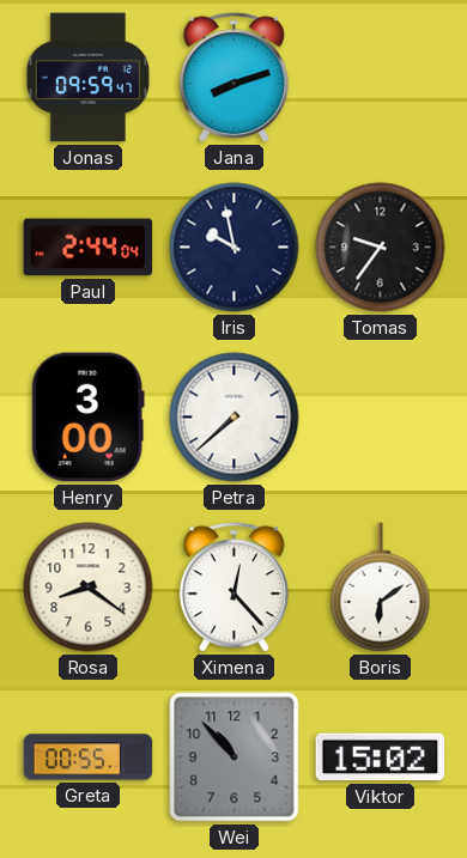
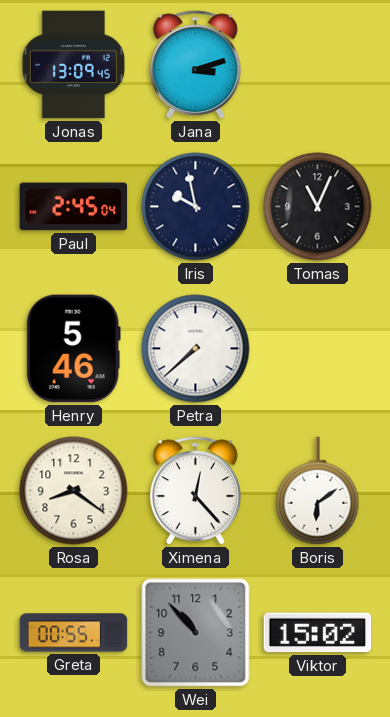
Jonas: 09:59 -> 13:09 (74, 65)
Jana: 8:12 -> 3:12 (195, 65)
Paul: 2:44 -> 2:45 (74, 207)
Tomas: 9:36 -> 11:04 (318, 207)
Henry: 3:00 -> 5:46 (73, 349)
